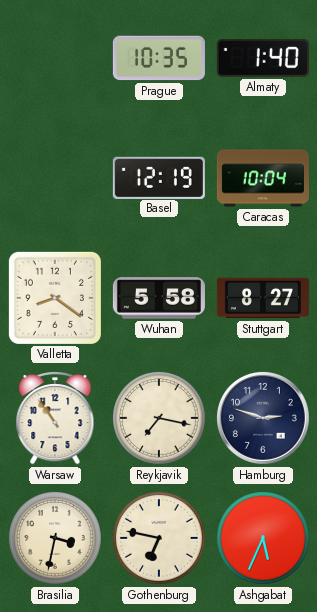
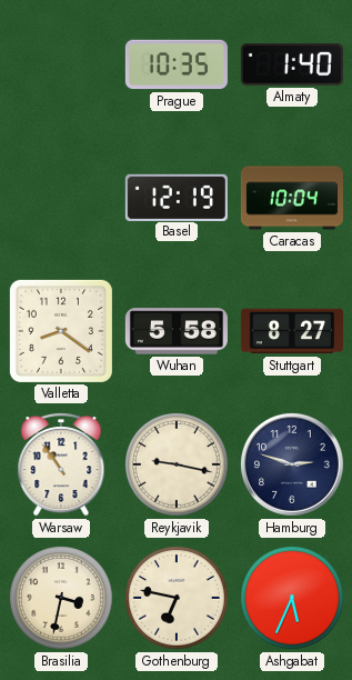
Reykjavik: 7:17 -> 9:17 (178, 466)
